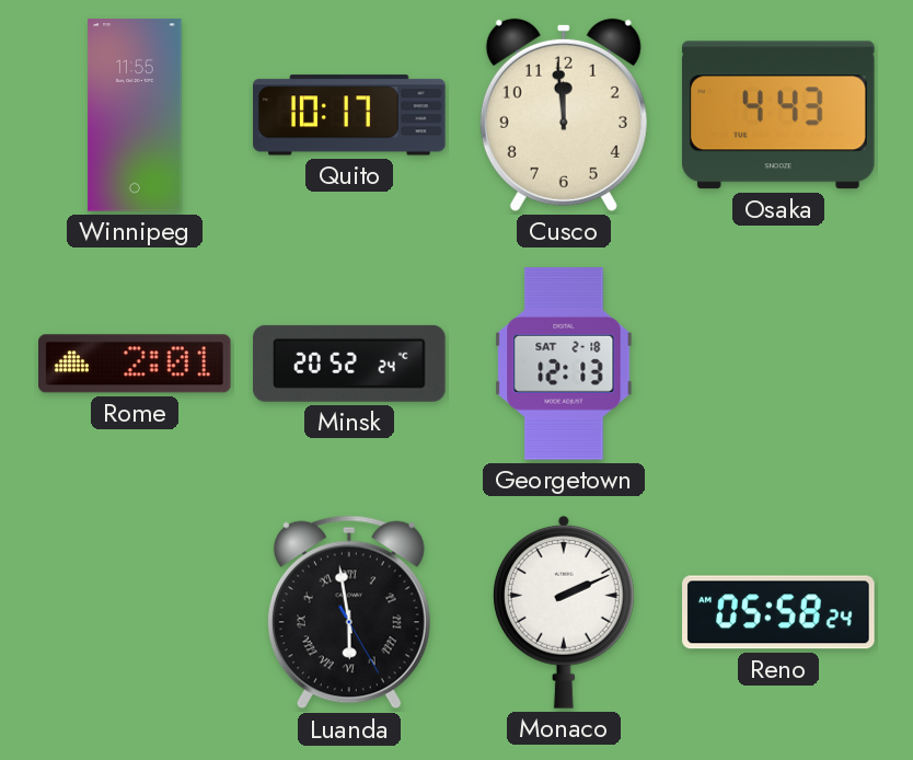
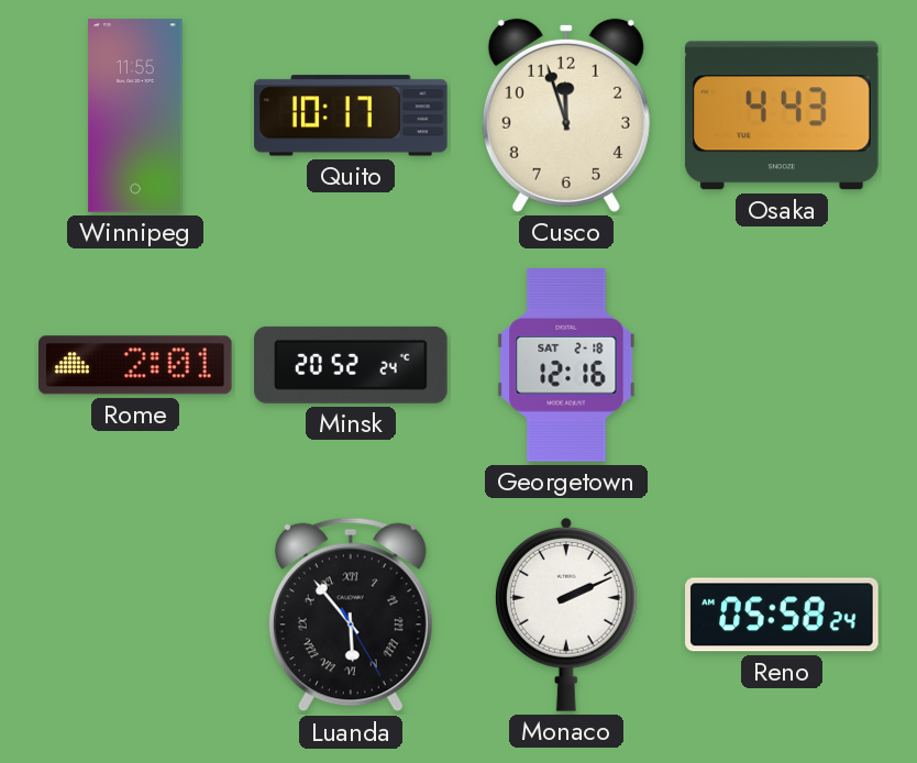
Cusco: 11:59 -> 11:57 (566, 115)
Georgetown: 12:13 -> 12:16 (566, 365)
Luanda: 5:58 -> 5:53 (351, 615)
